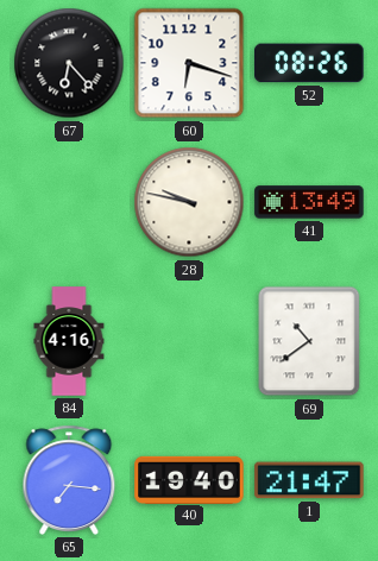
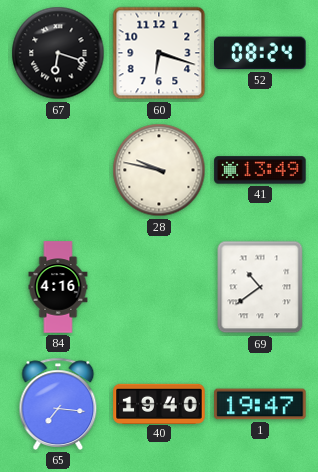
67: 6:23 -> 6:18 (58, 53)
52: 08:26 -> 08:24 (260, 53)
1: 21:47 -> 19:47 (260, 404)
